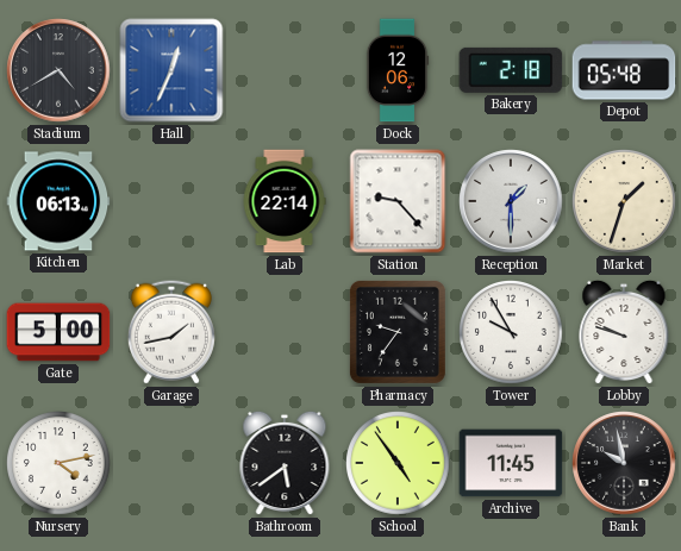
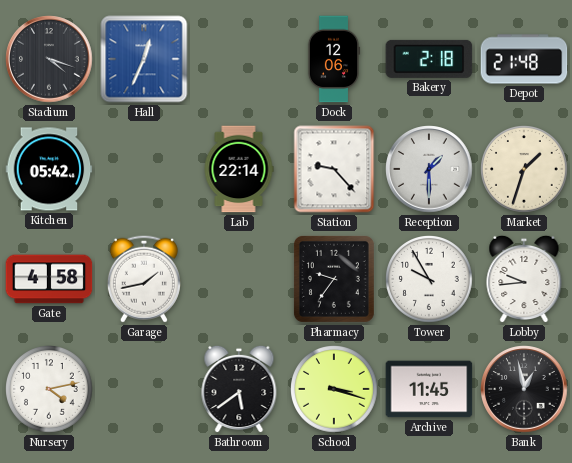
Stadium: 4:40 -> 4:18 (49, 59)
Depot: 05:48 -> 21:48 (524, 59)
Kitchen: 06:13 -> 05:42 (49, 169)
Gate: 5:00 -> 4:58 (49, 279)
Lobby: 9:48 -> 9:44 (524, 279)
School: 4:54 -> 3:18 (335, 390)
Bank: 9:58 -> 12:58 (524, 389)
